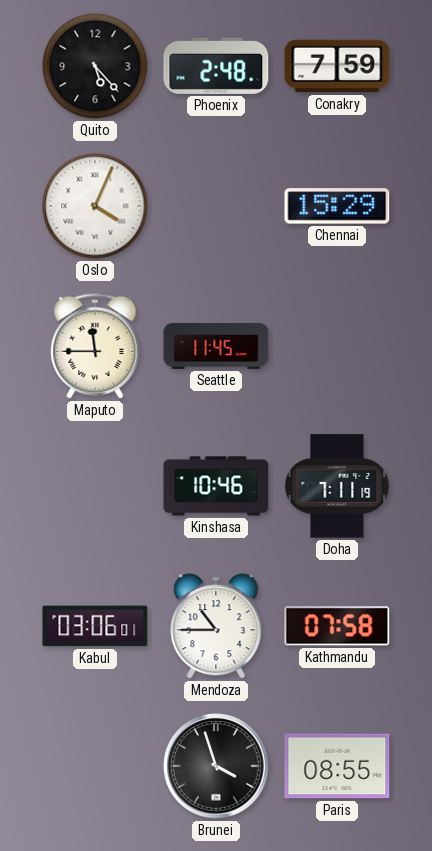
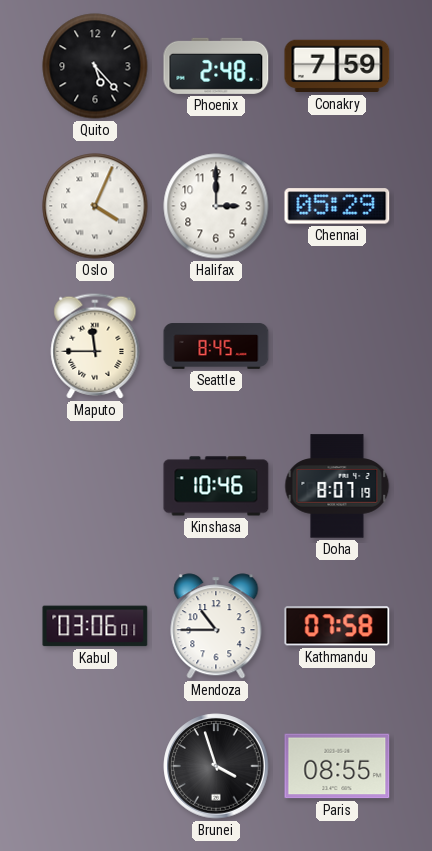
Halifax: none -> 3:00 (216, 206)
Chennai: 15:29 -> 05:29 (337, 206)
Seattle: 11:45 -> 8:45 (216, 346)
Doha: 7:11 -> 8:07 (337, 486)
